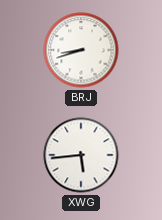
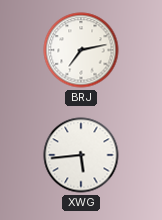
BRJ: 8:42 -> 7:13 (81, 50)
